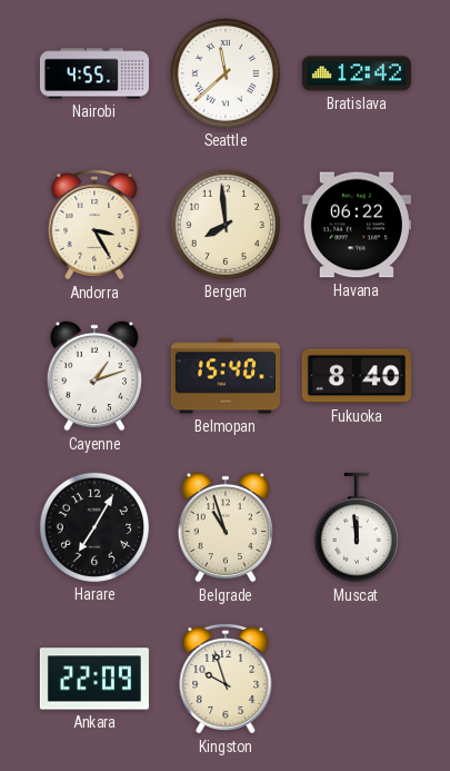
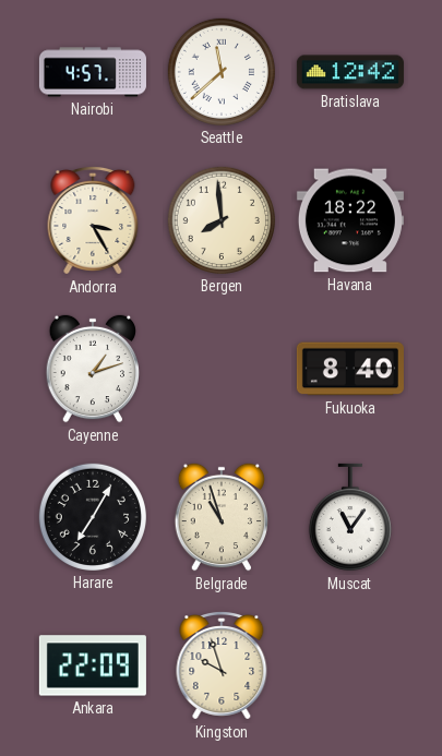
Nairobi: 4:55 -> 4:57 (93, 72)
Havana: 06:22 -> 18:22 (350, 220)
Belmopan: 15:40 -> none (226, 376)
Muscat: 11:59 -> 11:06 (350, 517)
